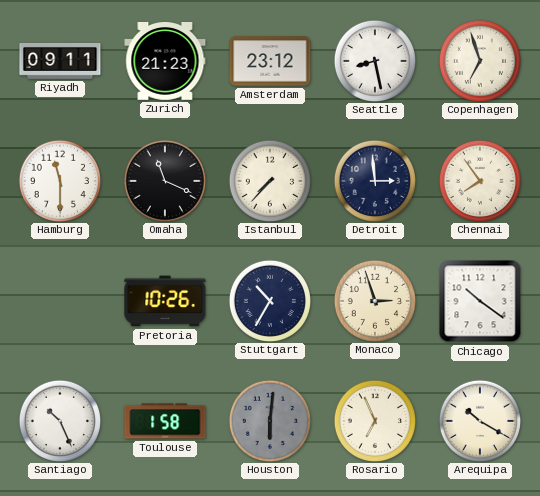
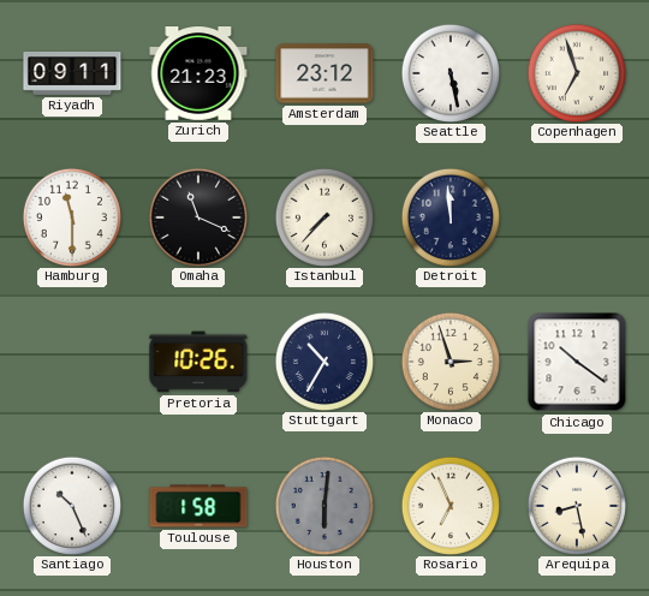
Seattle: 8:28 -> 5:28 (449, 72)
Detroit: 2:59 -> 11:59 (449, 216)
Chennai: 7:54 -> none (479, 180)
Arequipa: 10:20 -> 8:28 (576, 505)
